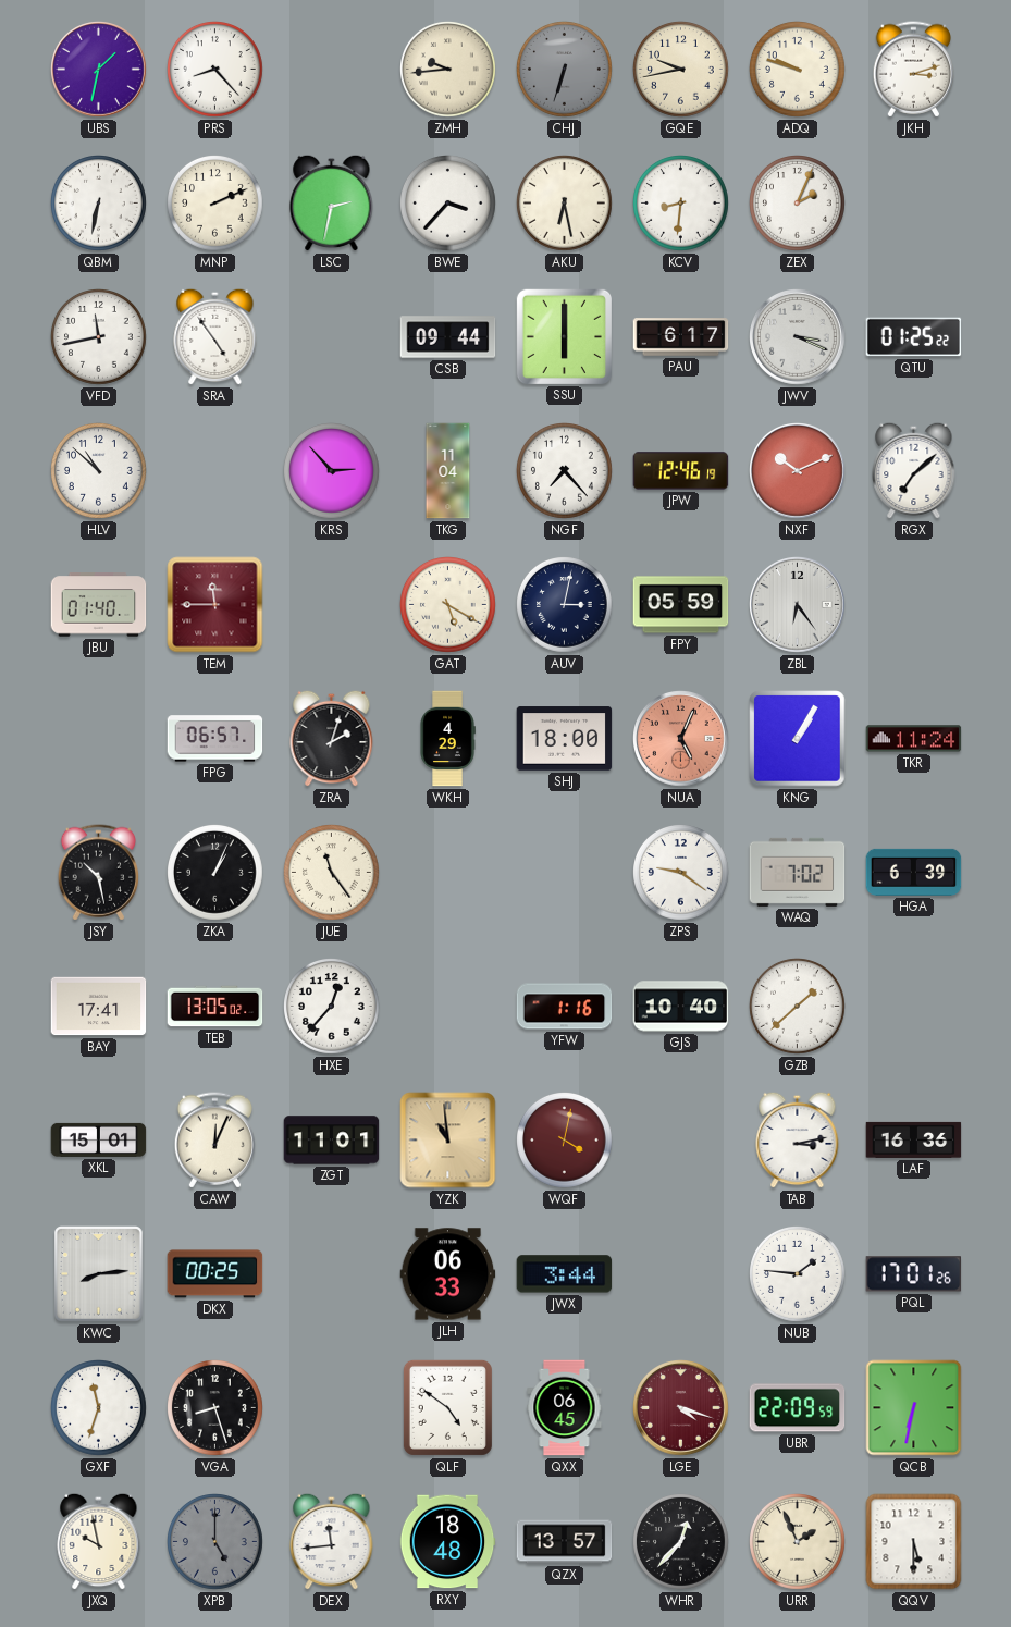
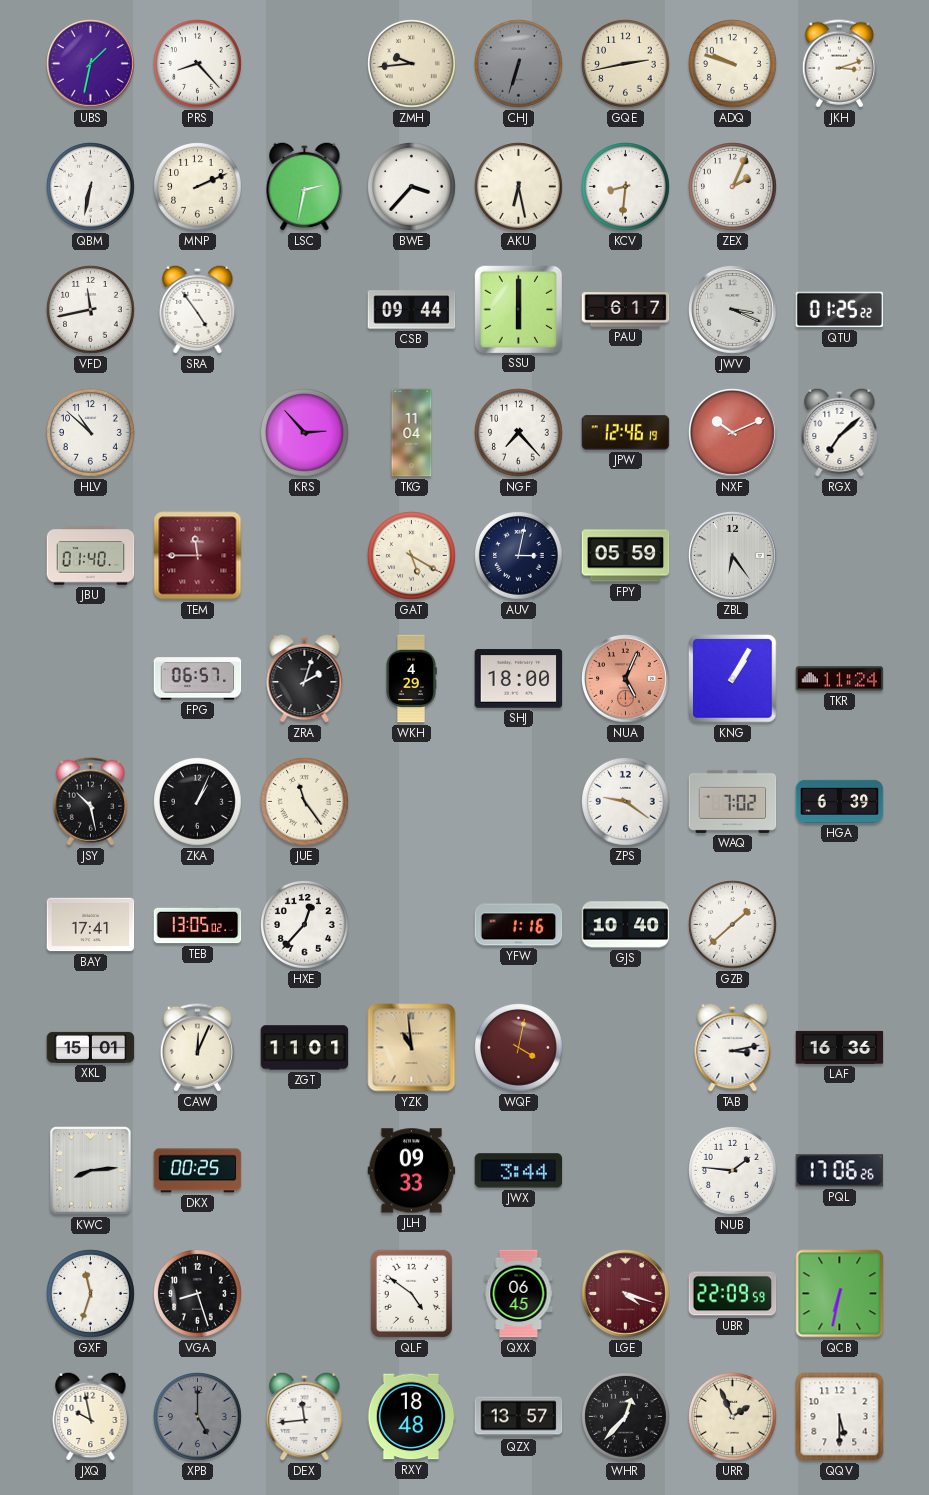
GQE: 9:43 -> 2:43 (626, 64)
JLH: 06:33 -> 09:33 (412, 1171)
PQL: 17:01 -> 17:06 (840, 1171)
